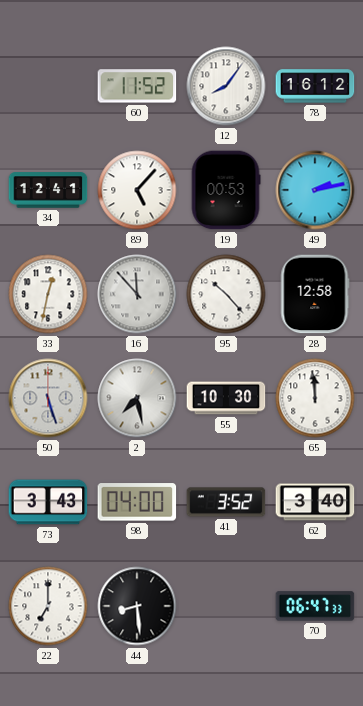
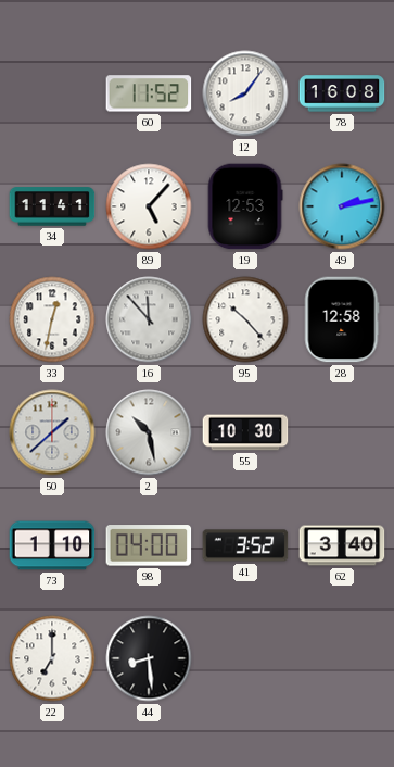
78: 16:12 -> 16:08 (342, 93)
34: 12:41 -> 11:41 (52, 206)
19: 00:53 -> 12:53 (245, 206)
50: 5:27 -> 1:38 (52, 432)
2: 7:28 -> 10:28 (149, 432)
65: 11:59 -> none (315, 398)
73: 3:43 -> 1:10 (52, 545)
70: 06:47 -> none (315, 606)
